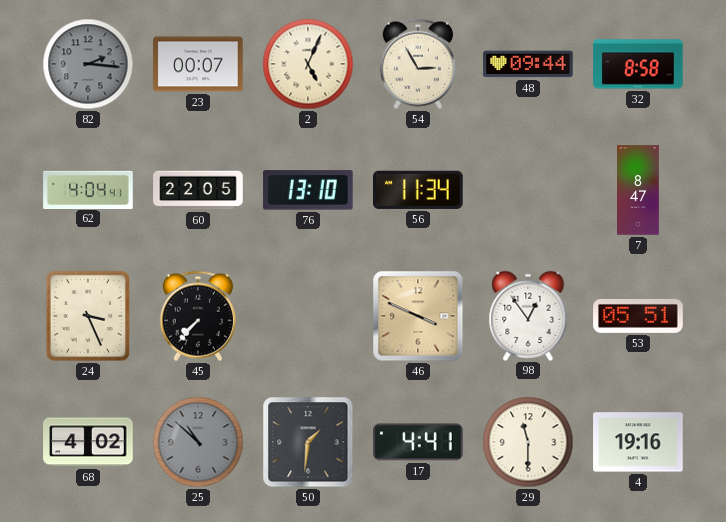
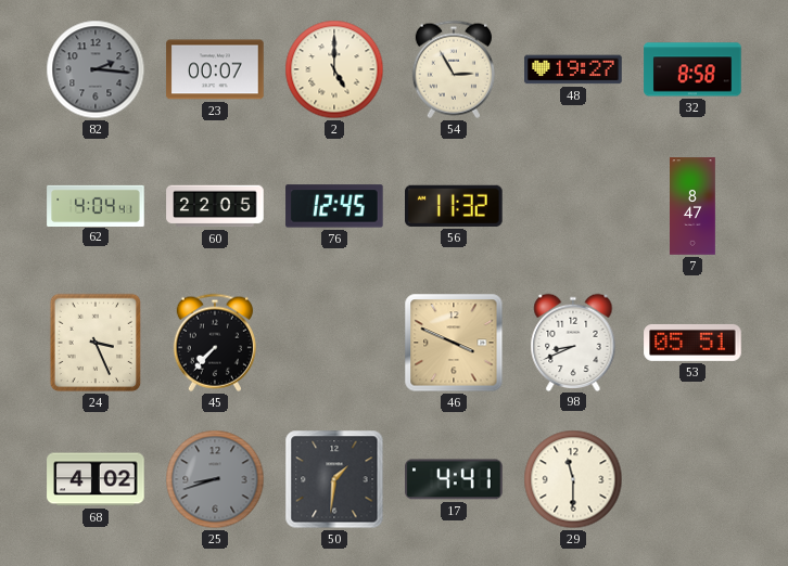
2: 5:04 -> 5:00 (334, 69)
48: 09:44 -> 19:27 (573, 69)
76: 13:10 -> 12:45 (334, 206)
56: 11:34 -> 11:32 (454, 206)
98: 12:54 -> 8:41 (573, 342)
25: 10:52 -> 8:42 (215, 479)
4: 19:16 -> none (638, 442)
